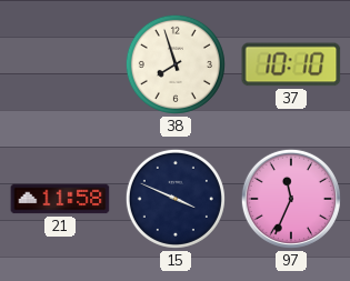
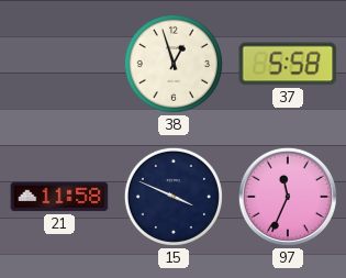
38: 7:57 -> 12:57 (174, 64)
37: 10:10 -> 5:58 (288, 64)
